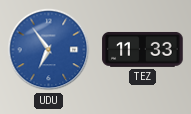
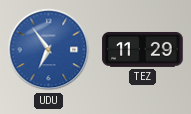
TEZ: 11:33 -> 11:29 (143, 50)
